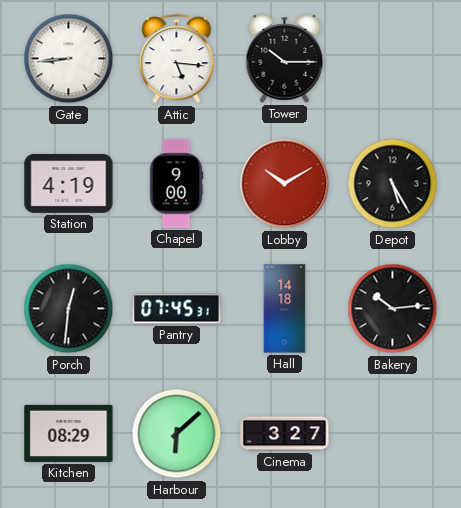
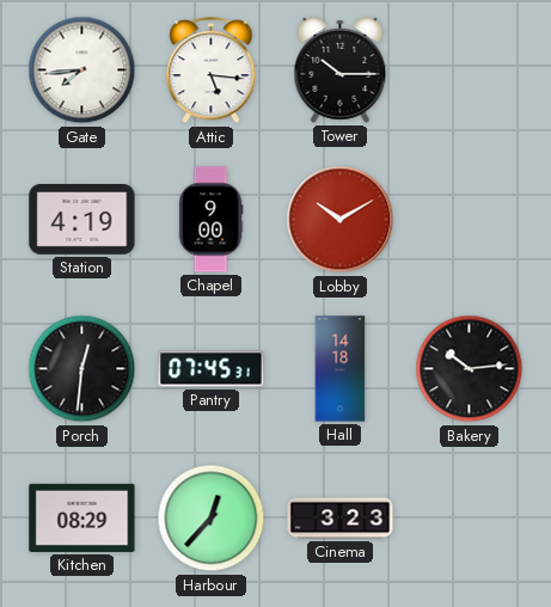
Gate: 8:44 -> 7:44 (82, 70)
Depot: 5:25 -> none (393, 184)
Harbour: 6:08 -> 12:37 (212, 519)
Cinema: 3:27 -> 3:23 (341, 519)
